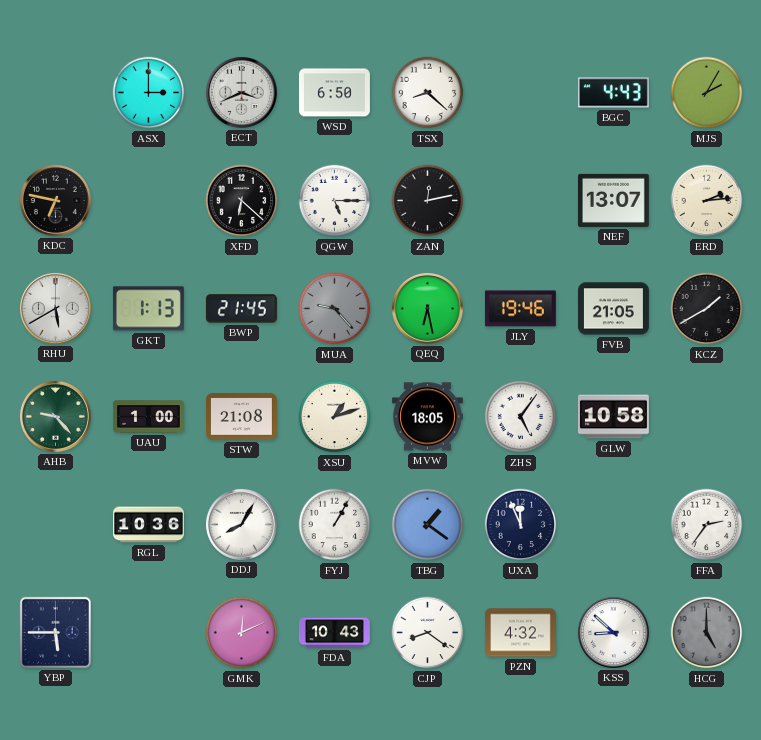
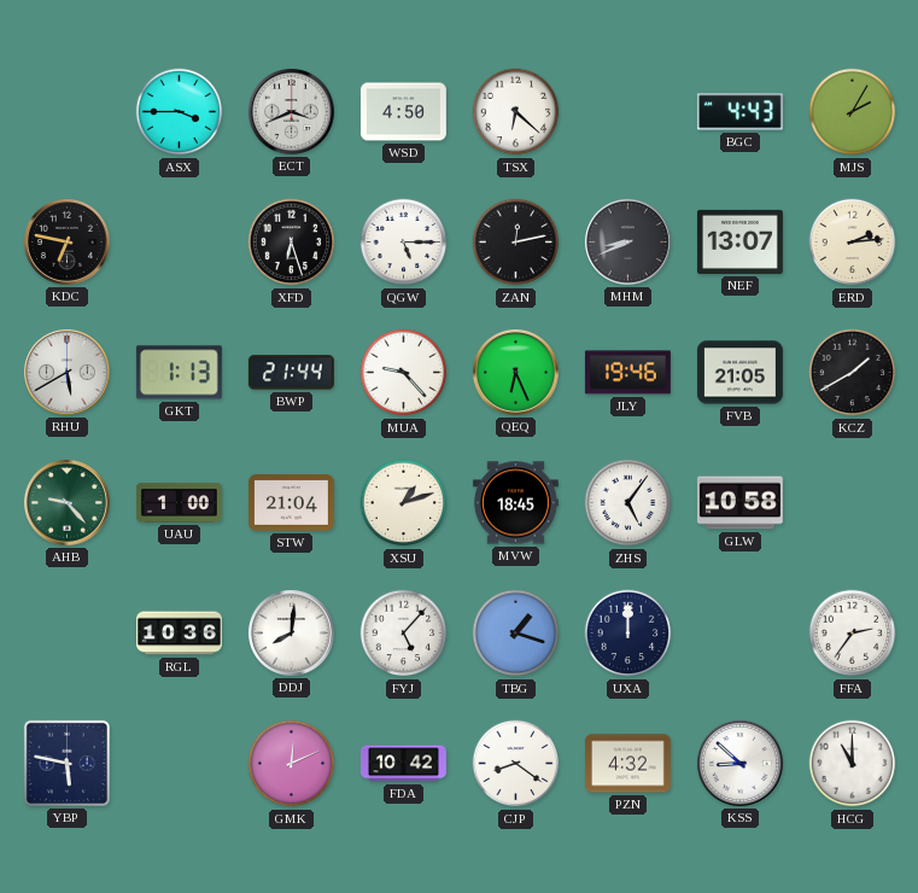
ASX: 3:00 -> 3:45 (180, 112)
WSD: 6:50 -> 4:50 (403, 112)
TSX: 8:22 -> 6:22 (516, 112)
XFD: 6:22 -> 6:27 (292, 243)
MHM: none -> 8:41 (627, 241)
BWP: 21:45 -> 21:44 (291, 373)
MUA dial: grey -> white (404, 373)
QEQ: 6:28 -> 6:26 (515, 372)
STW: 21:08 -> 21:04 (291, 502)
MVW: 18:05 -> 18:45 (515, 503)
DDJ: 8:05 -> 8:01 (291, 632)
FYJ: 1:05 -> 5:07 (404, 634)
TBG: 1:21 -> 1:18 (516, 634)
UXA: 11:56 -> 12:00 (628, 634)
YBP: 5:45 -> 5:47 (66, 763)
FDA: 10:43 -> 10:42 (403, 764)
HCG: 5:00 -> 11:00 (853, 764)
HCG dial: grey -> white (853, 764)
